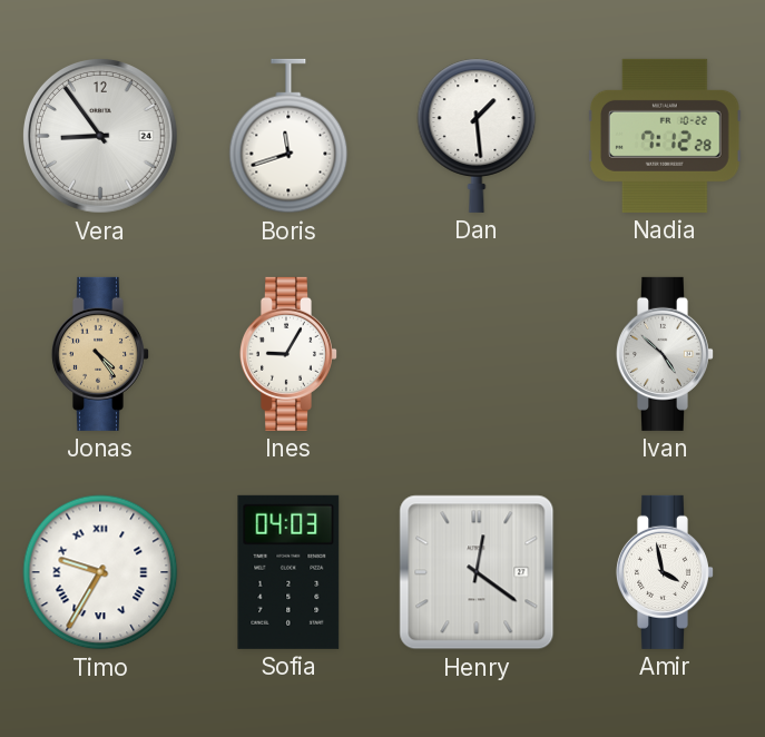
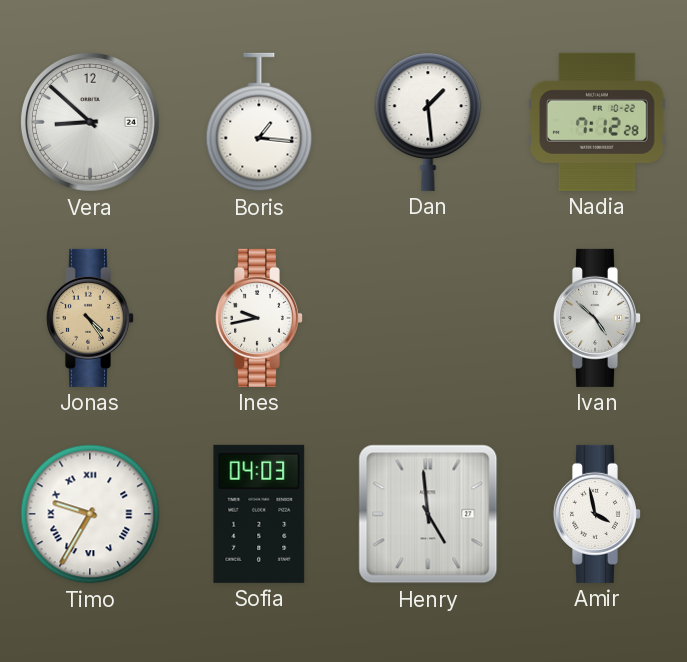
Vera: 8:54 -> 8:52 (90, 122)
Boris: 11:42 -> 1:16 (259, 122)
Ines: 9:05 -> 9:43 (258, 318)
Henry: 12:21 -> 4:59 (428, 514)
